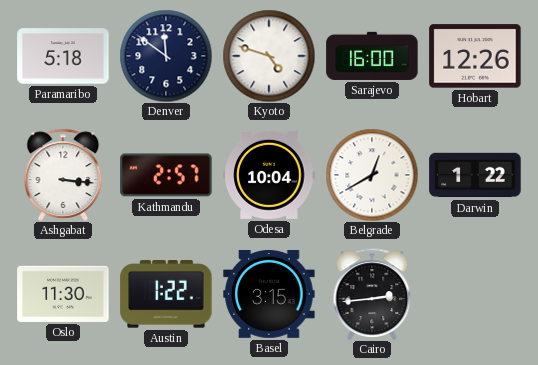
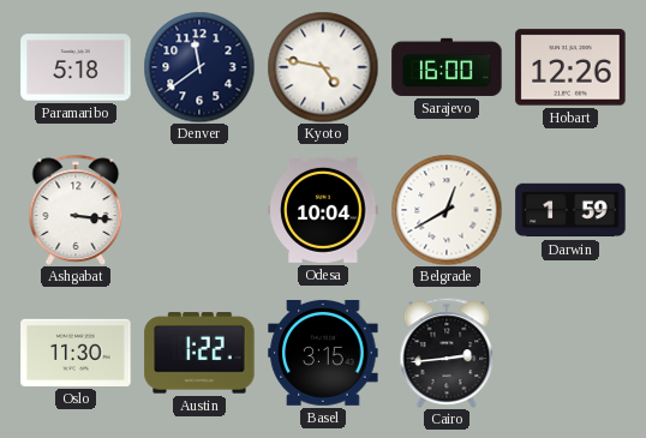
Denver: 11:51 -> 11:39 (199, 67)
Kyoto: 4:48 -> 4:47 (323, 67)
Kathmandu: 2:57 -> none (166, 175)
Darwin: 1:22 -> 1:59 (570, 210)
